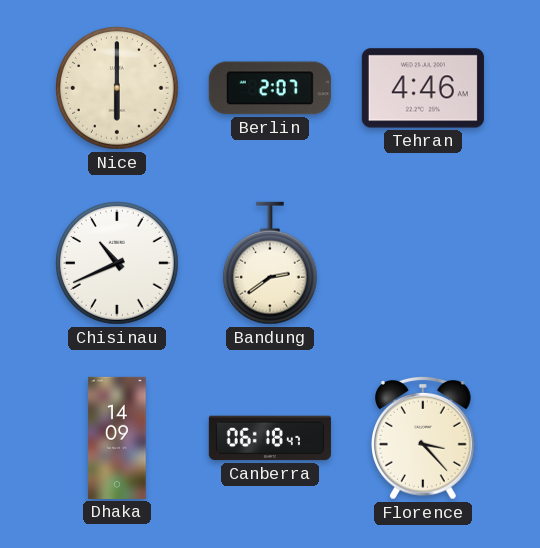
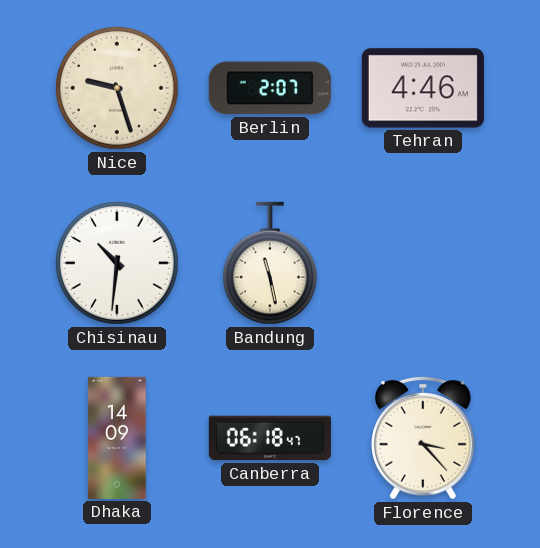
Nice: 6:00 -> 9:27 (118, 89)
Chisinau: 10:41 -> 10:31 (118, 264)
Bandung: 2:39 -> 11:28 (270, 263)
